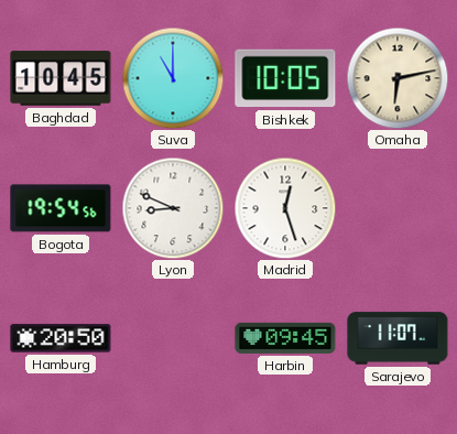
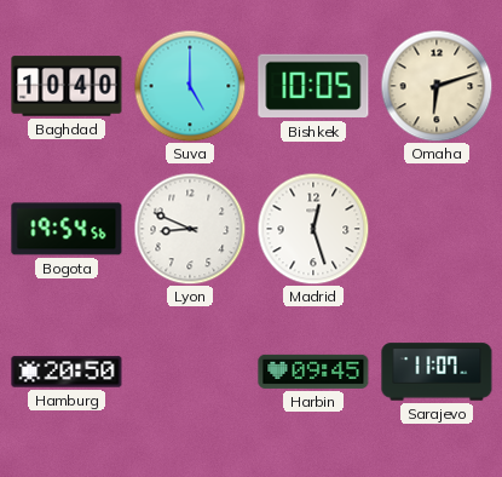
Baghdad: 10:45 -> 10:40 (67, 86)
Suva: 11:00 -> 5:00 (190, 86)
Omaha: 6:13 -> 6:12 (437, 86)
